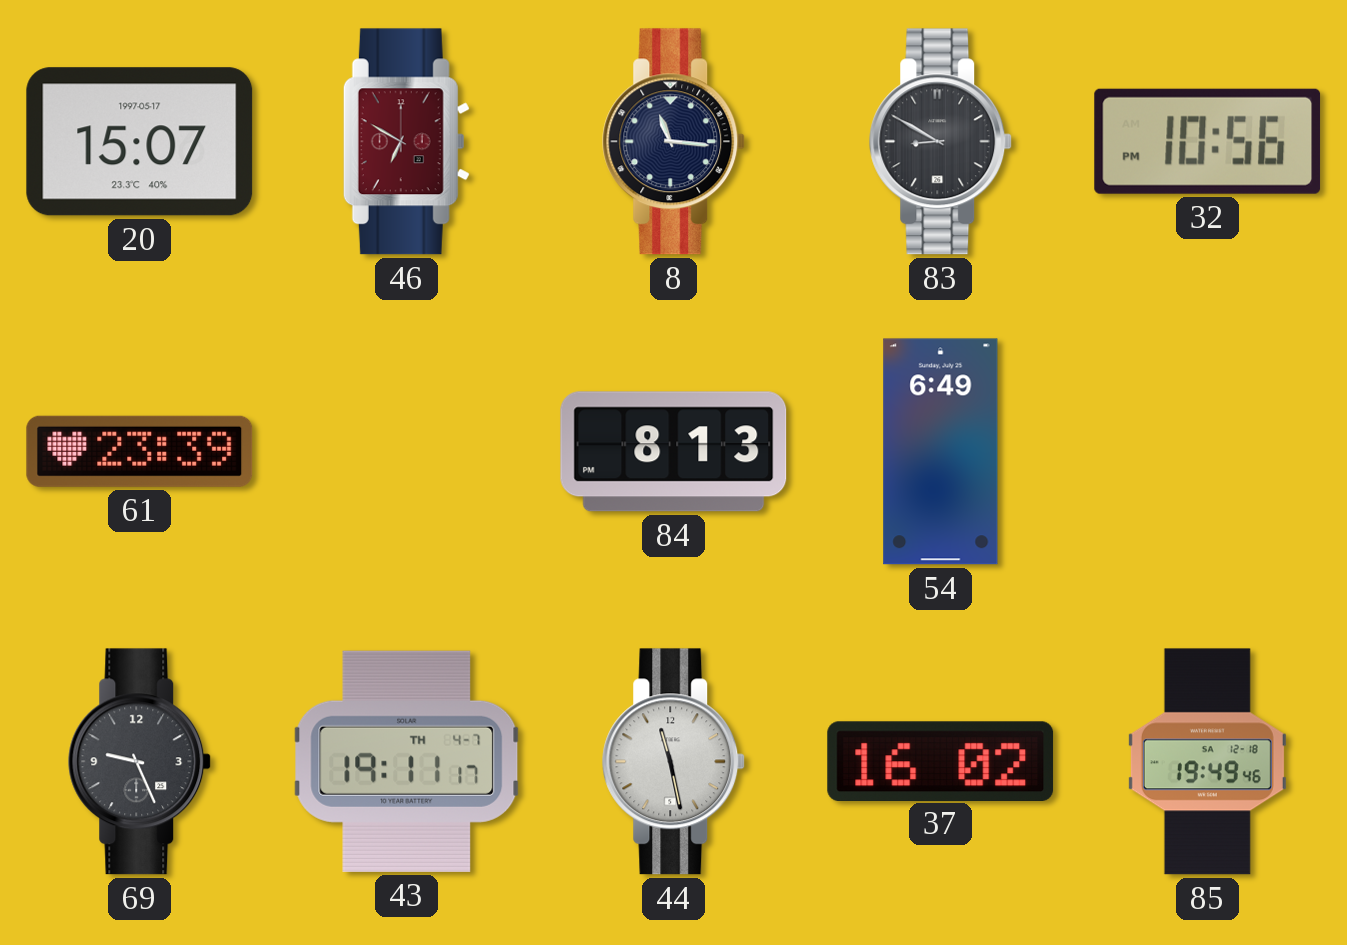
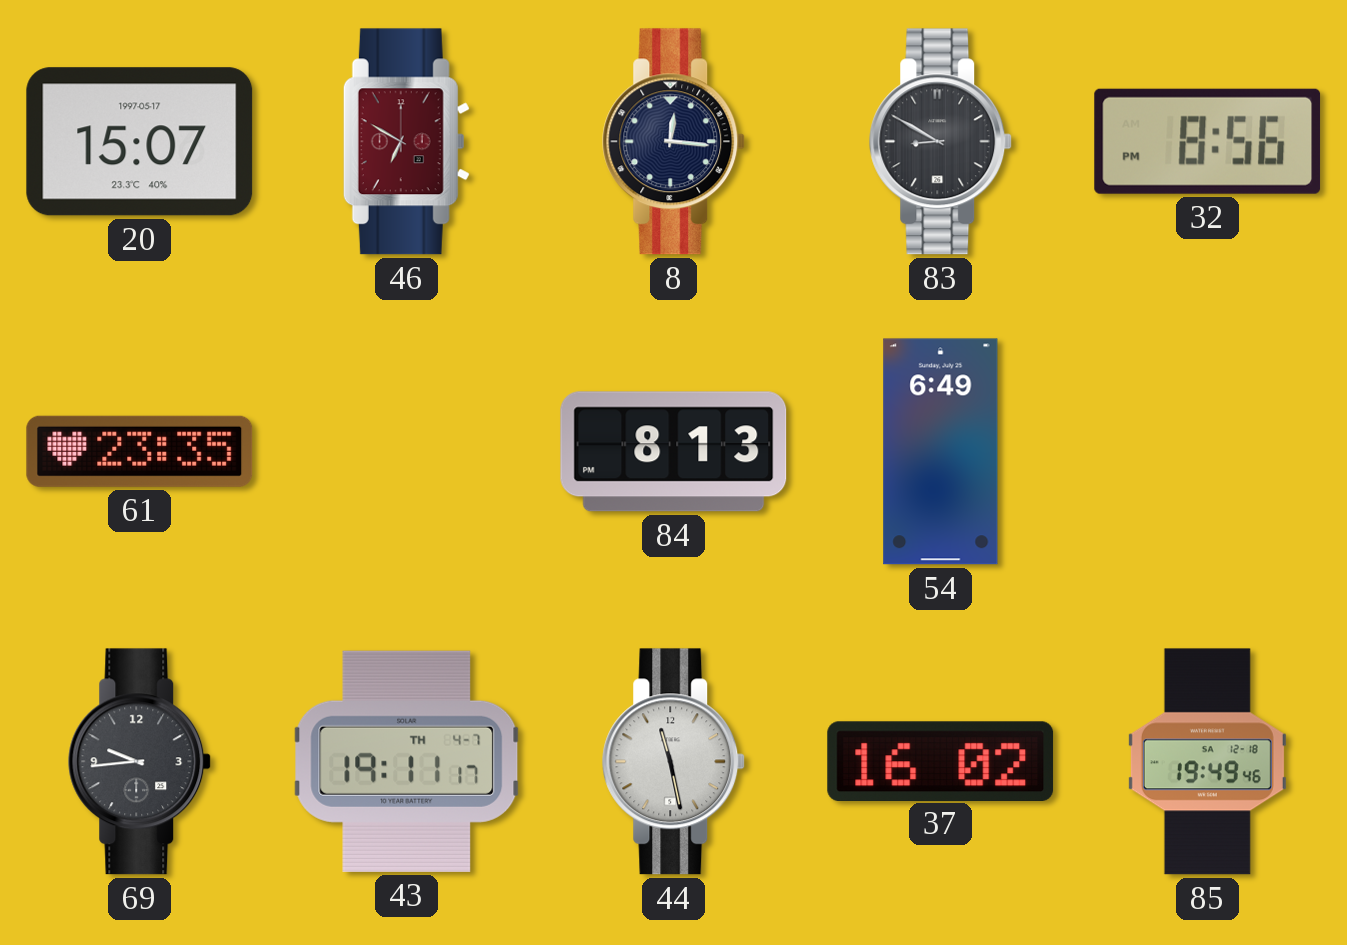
8: 11:16 -> 12:16 (674, 142)
32: 10:56 -> 8:56 (1208, 141)
61: 23:39 -> 23:35 (140, 451)
69: 9:26 -> 9:44 (140, 762)
